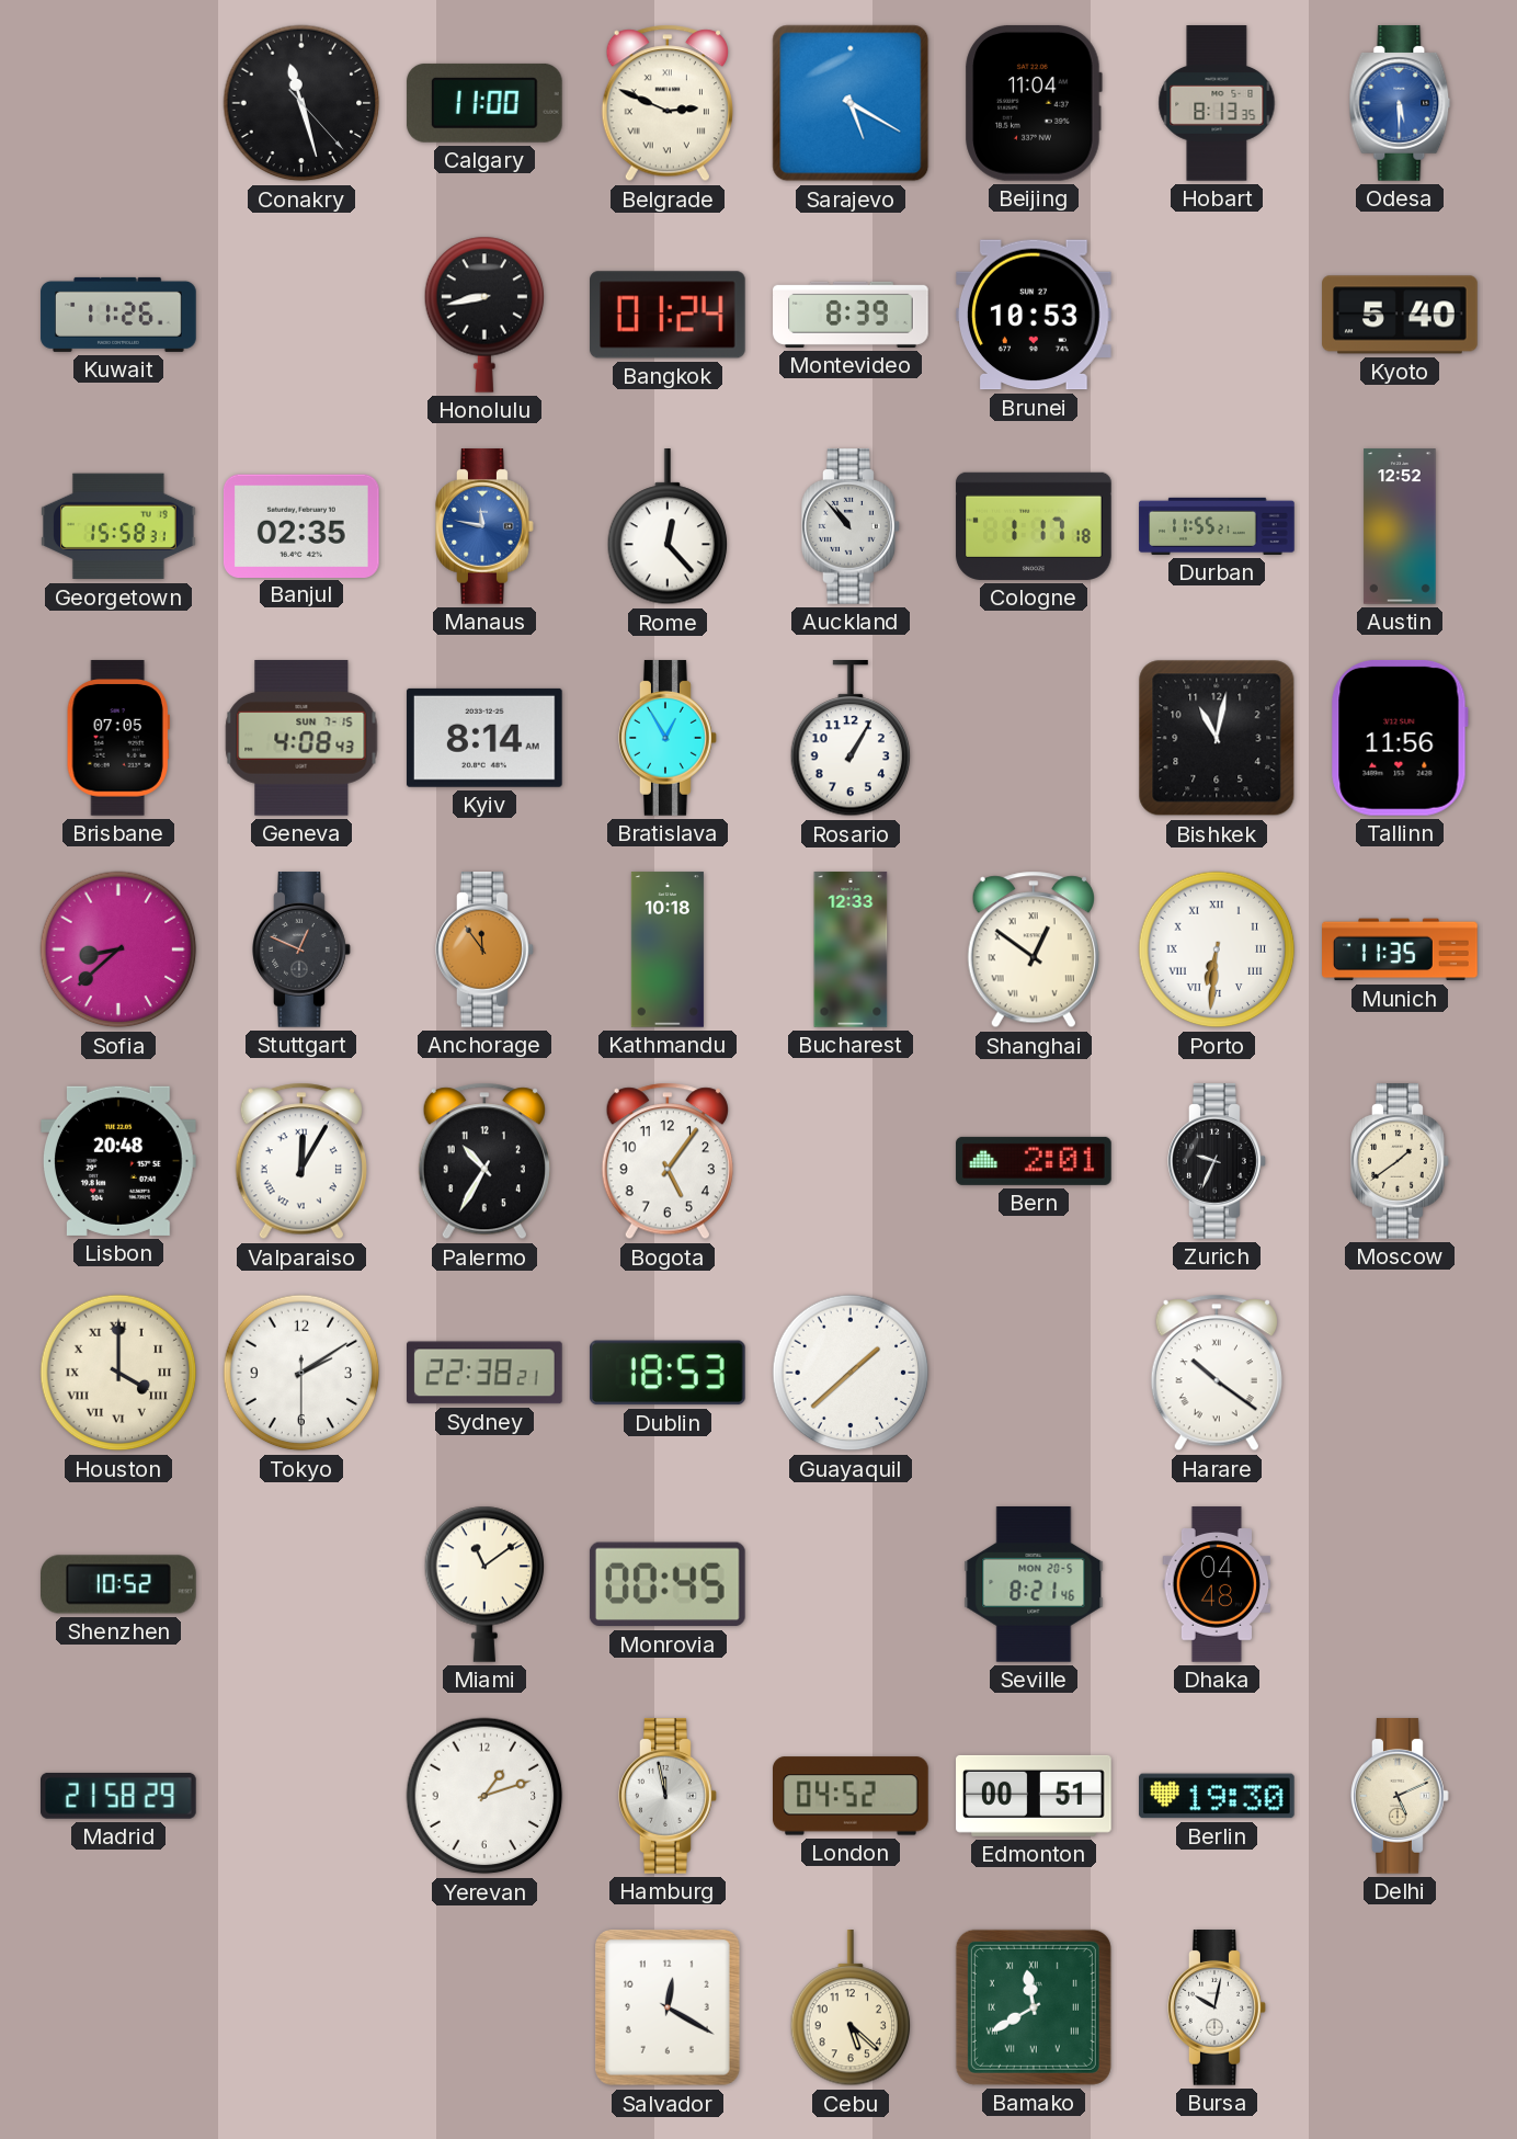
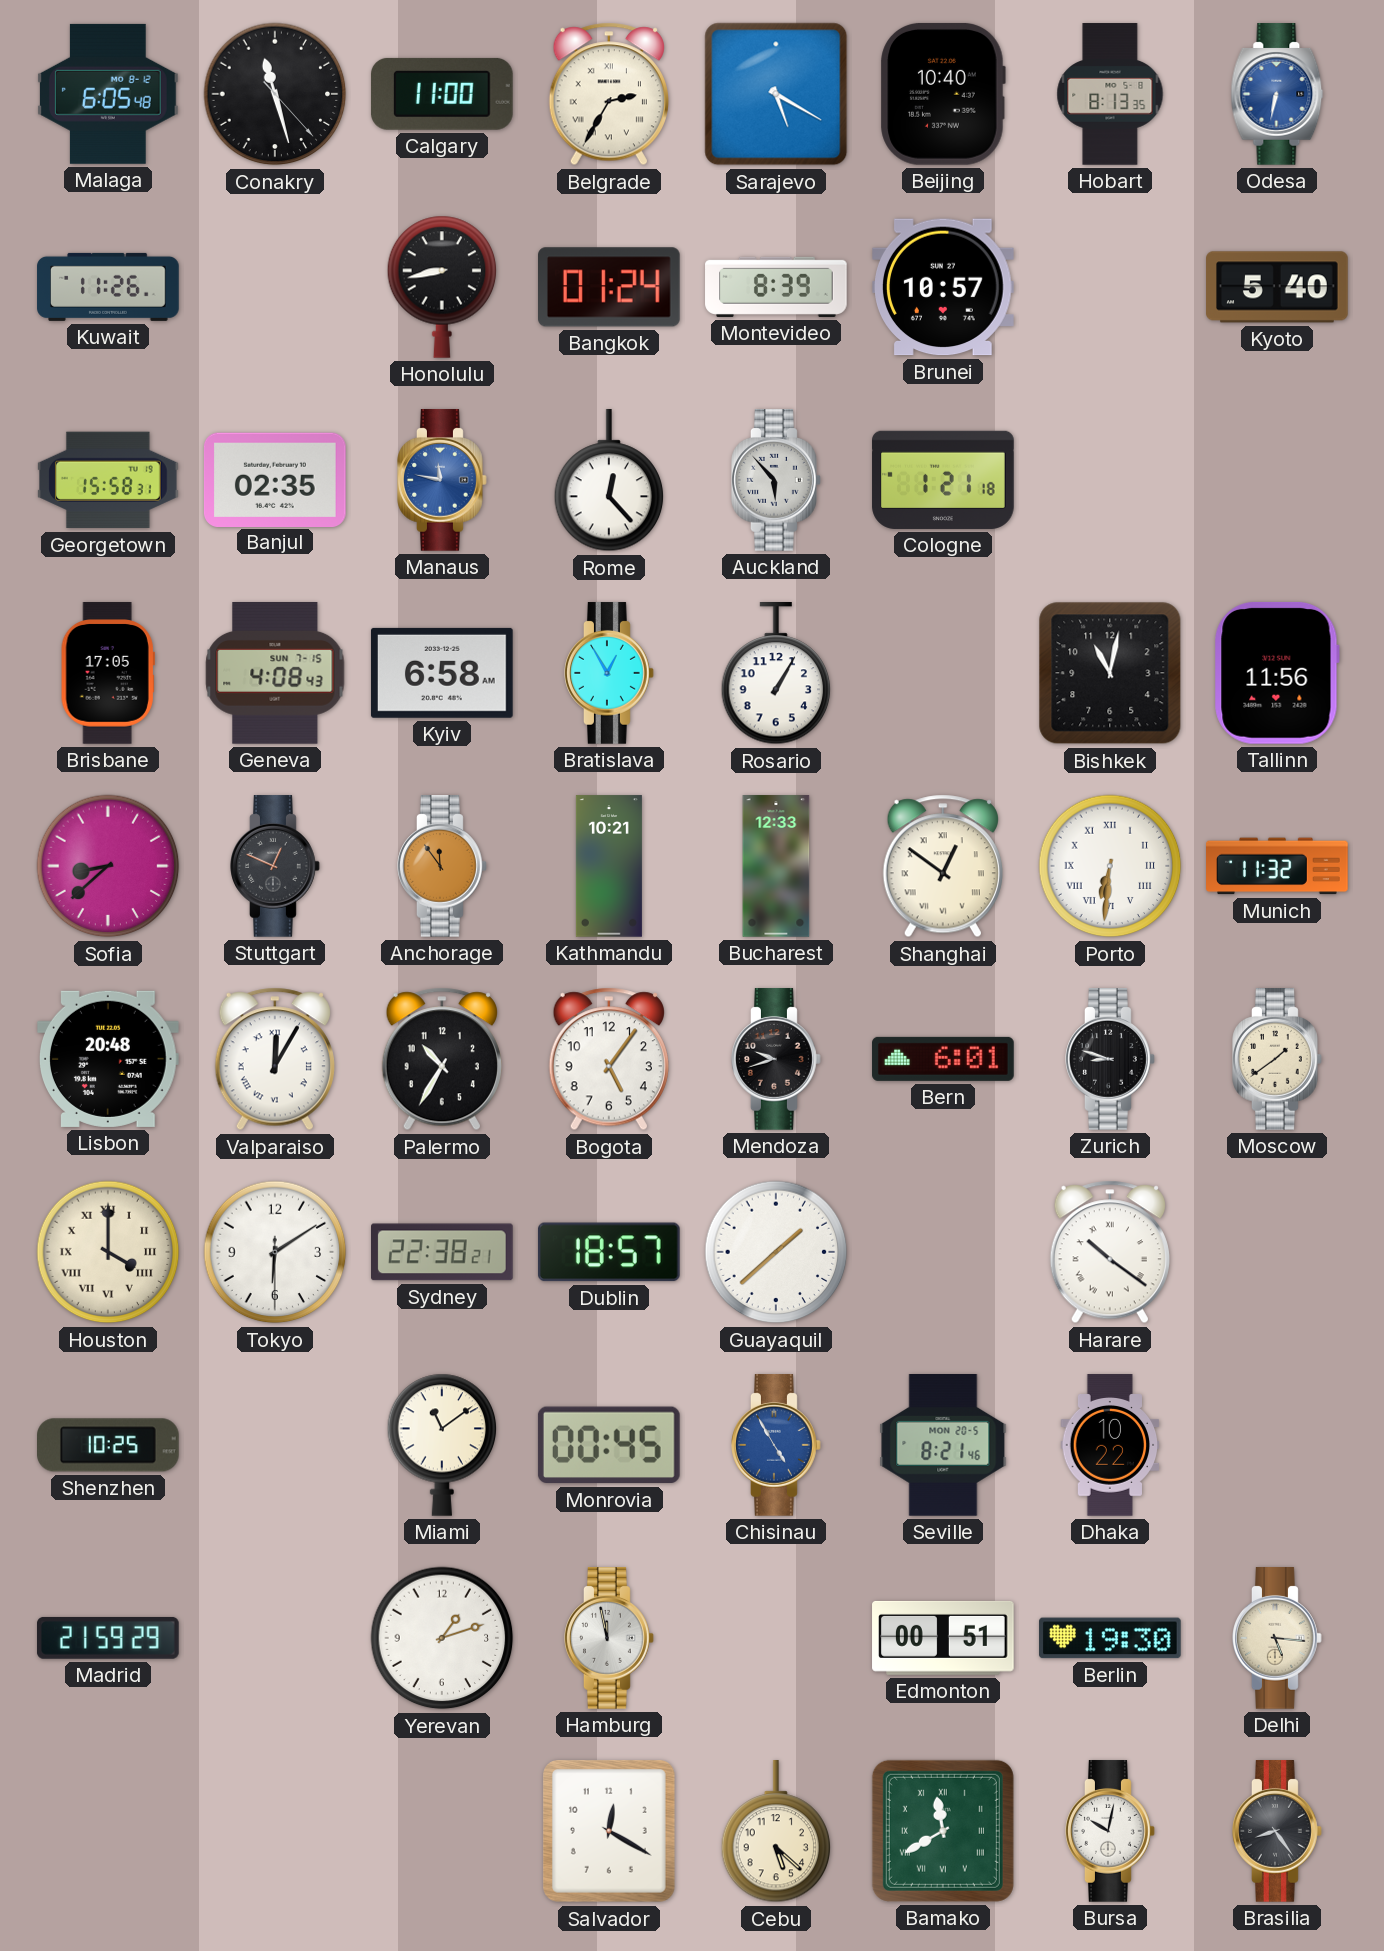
Malaga: none -> 6:05 (108, 94)
Belgrade: 2:49 -> 2:35 (609, 94)
Beijing: 11:04 -> 10:40 (943, 94)
Odesa: 5:30 -> 6:32 (1277, 94)
Brunei: 10:53 -> 10:57 (944, 287)
Auckland: 10:53 -> 5:53 (776, 480)
Cologne: 1:17 -> 1:21 (943, 480)
Durban: 11:55 -> none (1217, 526)
Austin: 12:52 -> none (1400, 526)
Brisbane: 07:05 -> 17:05 (108, 673)
Kyiv: 8:14 -> 6:58 (442, 673)
Kathmandu: 10:18 -> 10:21 (609, 866)
Munich: 11:35 -> 11:32 (1277, 866)
Mendoza: none -> 9:42 (776, 1059)
Bern: 2:01 -> 6:01 (943, 1059)
Zurich: 9:34 -> 8:48 (1110, 1059)
Tokyo: 2:09 -> 6:09 (275, 1252)
Dublin: 18:53 -> 18:57 (609, 1252)
Shenzhen: 10:52 -> 10:25 (109, 1445)
Chisinau: none -> 4:55 (776, 1445)
Dhaka: 04:48 -> 10:22 (1110, 1445)
Madrid: 21:58 -> 21:59 (109, 1638)
London: 04:52 -> none (852, 1796)
Delhi: 5:11 -> 5:16 (1277, 1638)
Brasilia: none -> 8:24 (1277, 1831)
